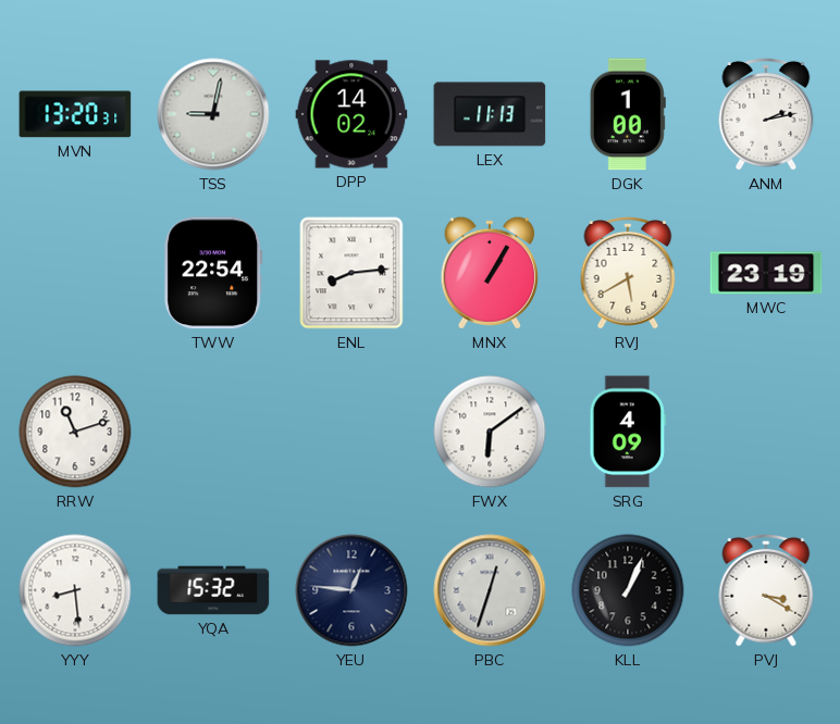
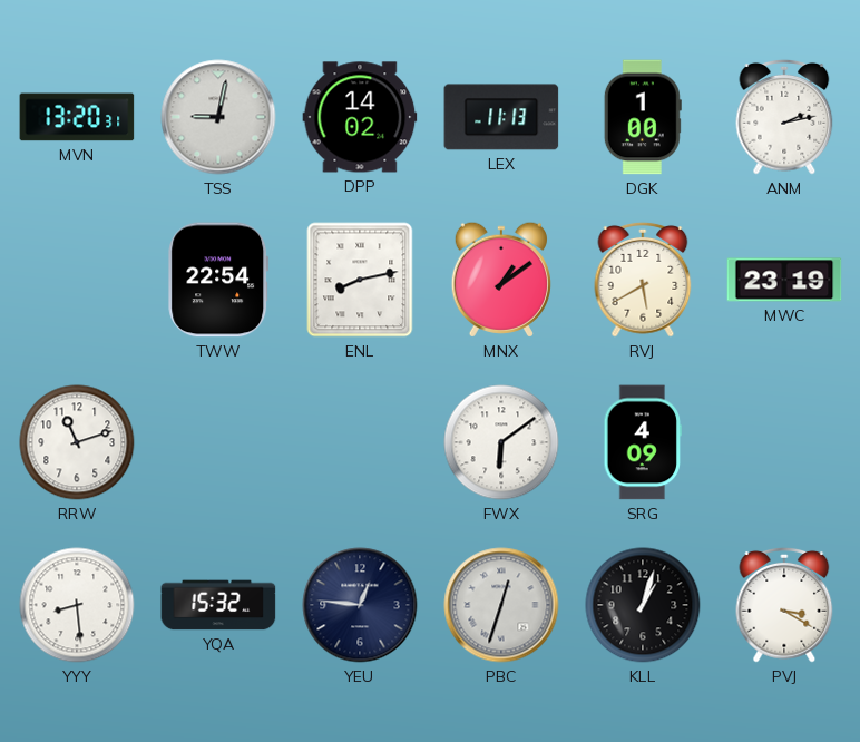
ENL: 8:14 -> 8:13 (360, 280)
MNX: 1:05 -> 1:09 (501, 280)
KLL: 1:04 -> 1:03 (643, 605)
